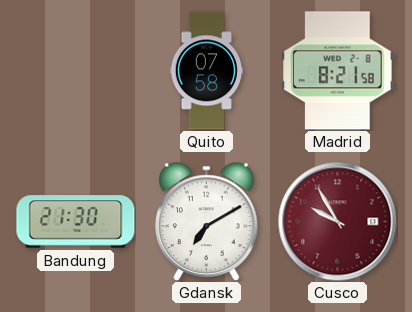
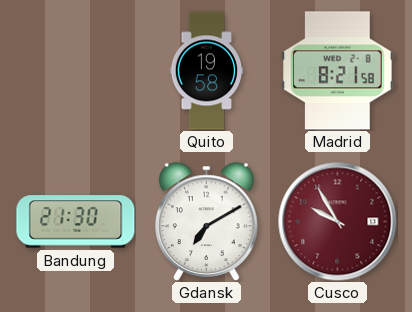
Quito: 07:58 -> 19:58 (207, 71)
